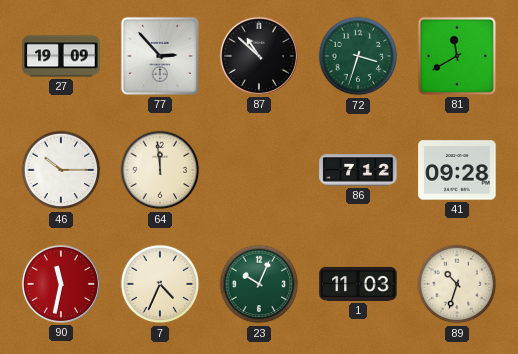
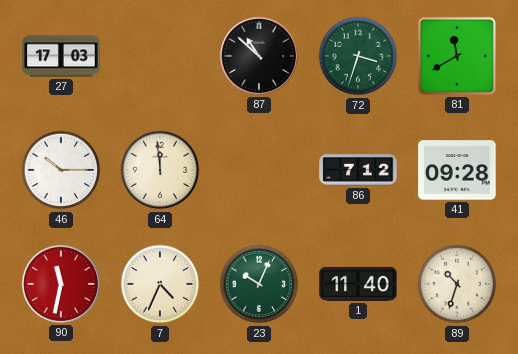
27: 19:09 -> 17:03 (61, 56)
77: 2:53 -> none (160, 56)
1: 11:03 -> 11:40 (358, 284)
